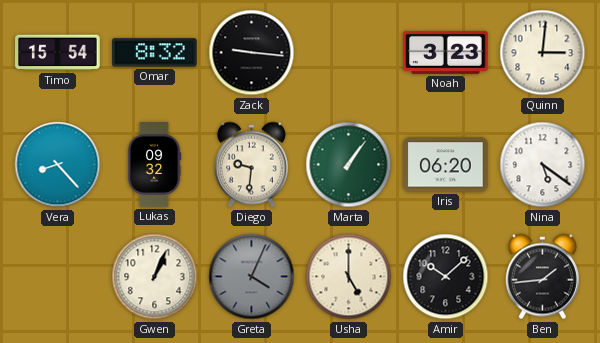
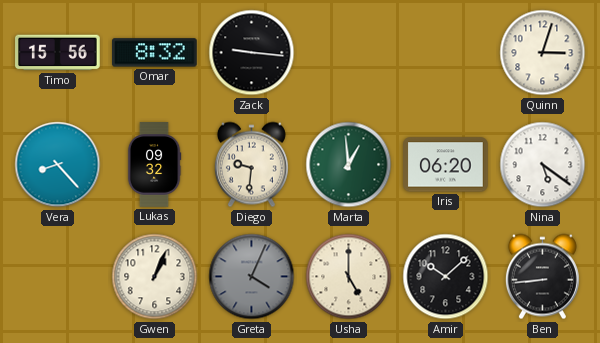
Timo: 15:54 -> 15:56 (58, 53)
Noah: 3:23 -> none (446, 52)
Quinn: 3:01 -> 3:03 (543, 53)
Marta: 1:06 -> 12:59 (349, 165)
Ben: 1:44 -> 8:44 (542, 277)
